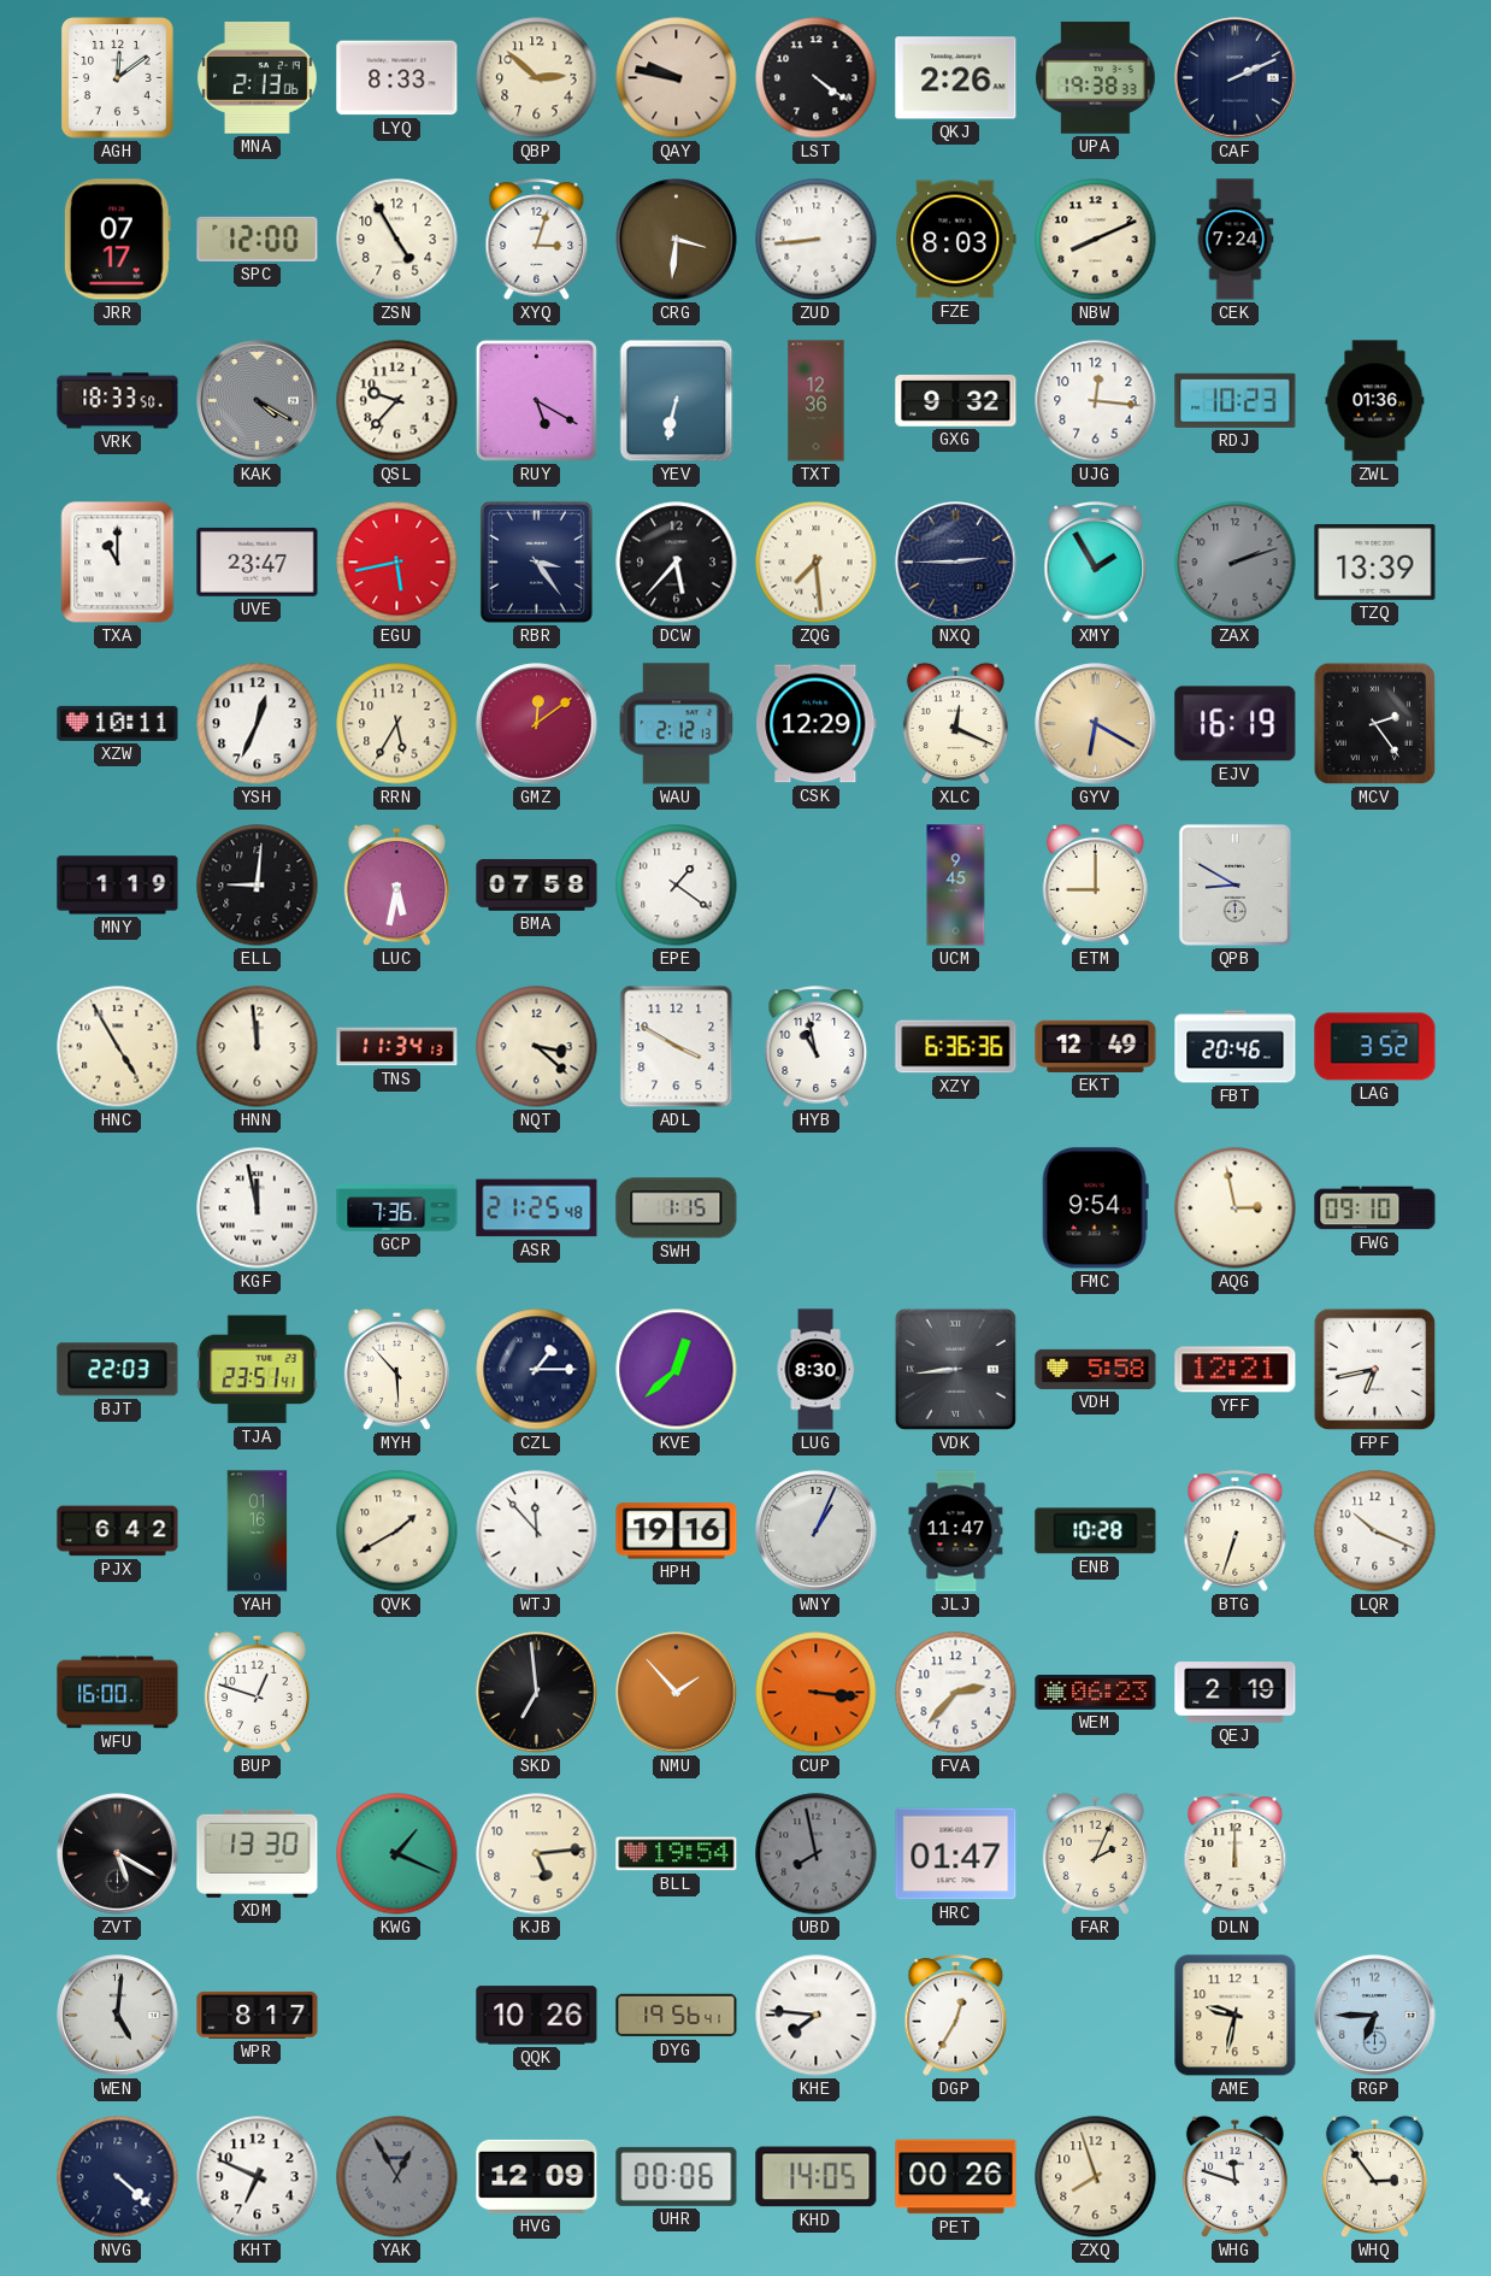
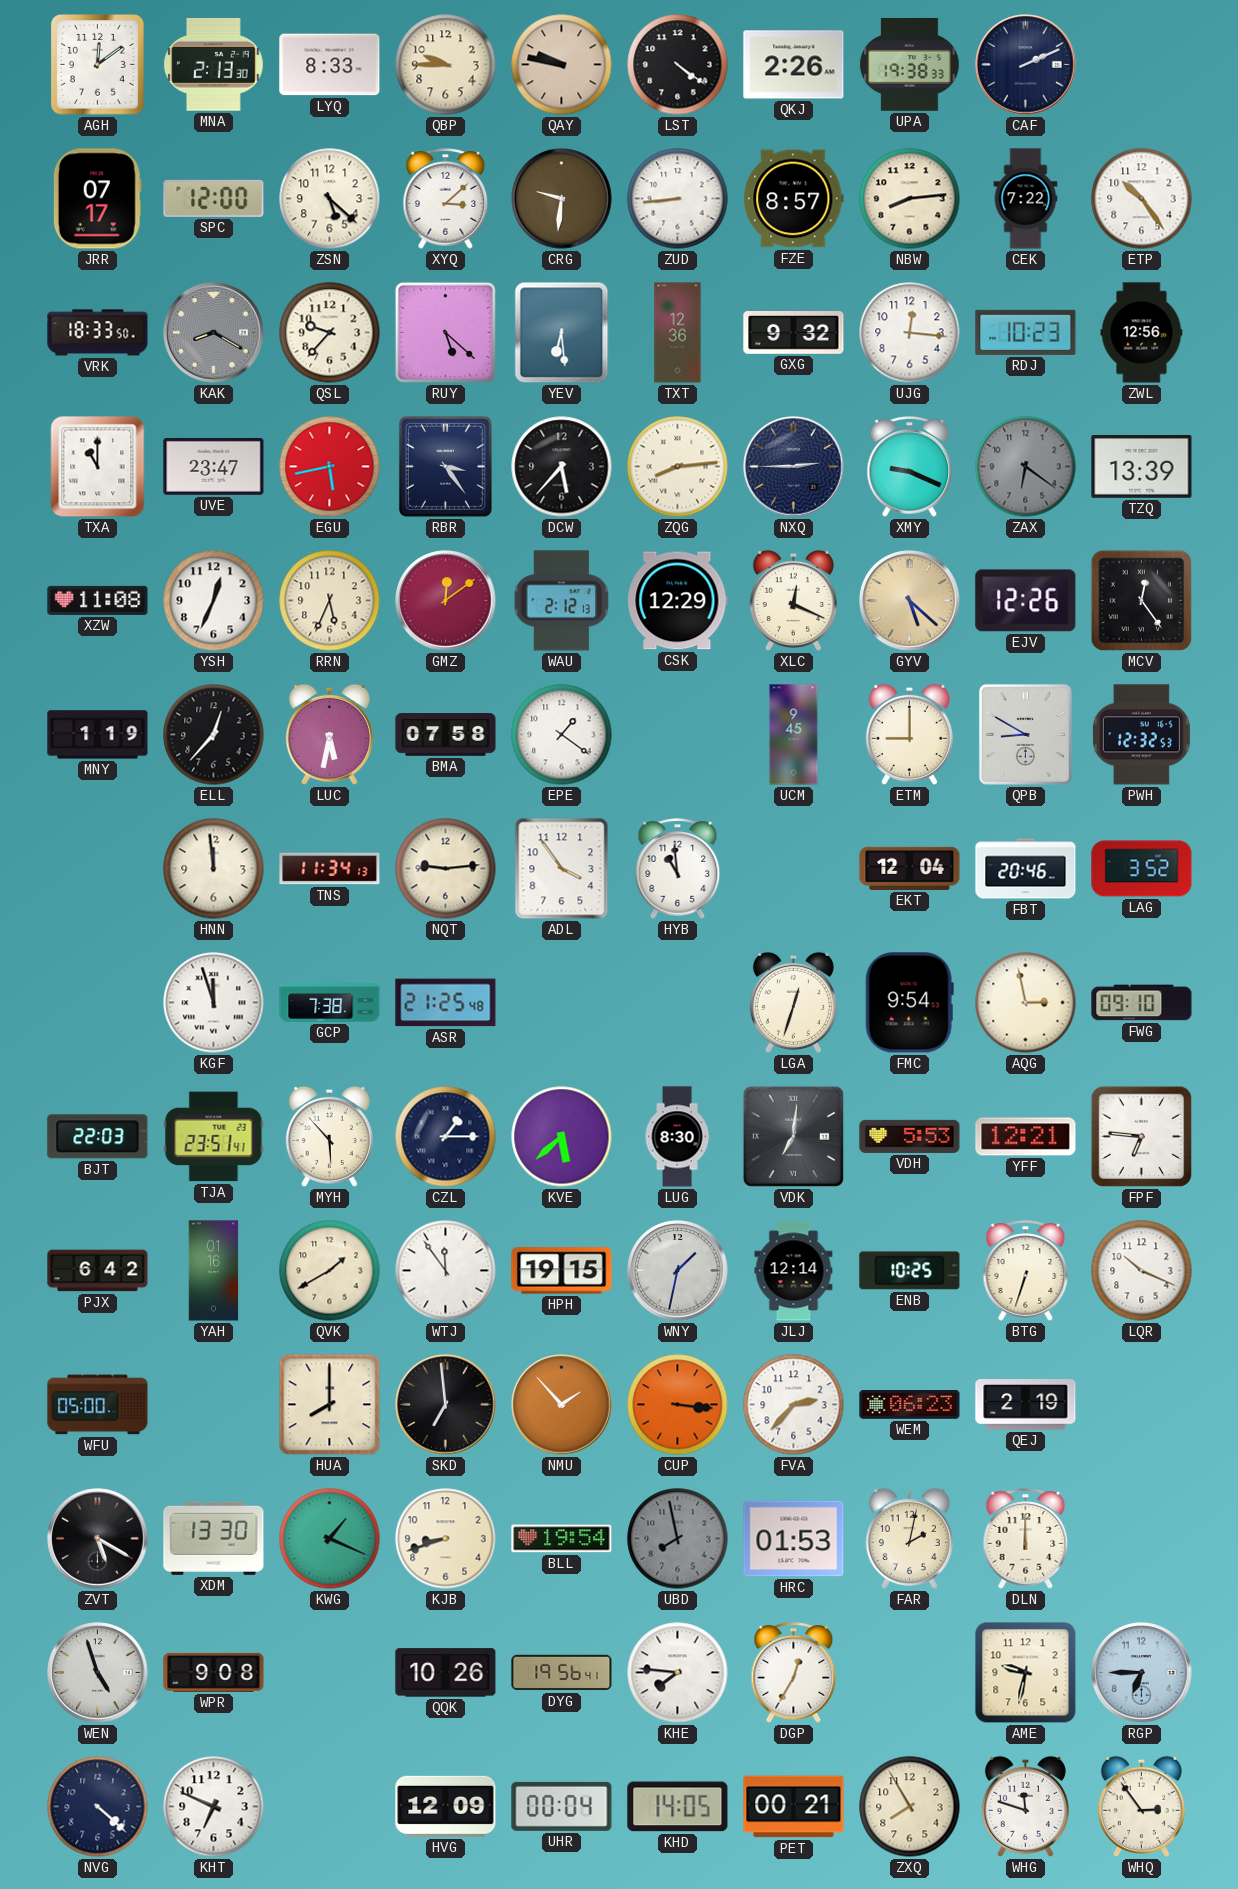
MNA: 2:13:06 -> 2:13:30 (213, 64)
QBP: 2:52 -> 9:45 (446, 65)
ZSN: 4:55 -> 5:22 (330, 199)
XYQ: 3:03 -> 3:08 (446, 199)
CRG: 3:31 -> 9:31 (562, 199)
FZE: 8:03 -> 8:57 (794, 199)
NBW: 8:11 -> 8:14 (910, 199)
CEK: 7:24 -> 7:22 (1026, 199)
ETP: none -> 10:24 (1142, 199)
KAK: 4:20 -> 8:20 (214, 333)
RUY: 5:20 -> 5:22 (445, 332)
YEV: 6:32 -> 6:29 (562, 333)
ZWL: 01:36 -> 12:56 (1142, 333)
ZQG: 7:29 -> 8:14 (678, 467)
XMY: 1:55 -> 9:19 (910, 467)
ZAX: 2:12 -> 6:21 (1026, 467)
XZW: 10:11 -> 11:08 (98, 600)
RRN: 5:35 -> 5:34 (330, 601)
GYV: 6:20 -> 5:22 (910, 601)
EJV: 16:19 -> 12:26 (1026, 601)
MCV: 2:24 -> 12:24 (1142, 601)
ELL: 9:01 -> 12:37 (214, 735)
PWH: none -> 12:32 (1141, 735)
HNC: 4:55 -> none (118, 1047)
NQT: 3:22 -> 9:14 (446, 869)
ADL: 3:50 -> 3:54 (562, 869)
HYB: 10:58 -> 10:59 (678, 869)
XZY: 6:36 -> none (956, 1047)
EKT: 12:49 -> 12:04 (910, 868)
KGF: 11:58 -> 11:57 (214, 1003)
GCP: 7:36 -> 7:38 (330, 1003)
SWH: 1:15 -> none (677, 1208)
LGA: none -> 12:33 (793, 1002)
KVE: 12:38 -> 5:38 (562, 1137)
VDK: 8:44 -> 7:01 (793, 1136)
VDH: 5:58 -> 5:53 (910, 1136)
FPF: 6:43 -> 6:46 (1142, 1137)
WTJ: 11:53 -> 11:54 (446, 1271)
HPH: 19:16 -> 19:15 (562, 1271)
WNY: 1:04 -> 1:32 (678, 1271)
JLJ: 11:47 -> 12:14 (794, 1271)
ENB: 10:28 -> 10:25 (910, 1271)
WFU: 16:00 -> 05:00 (98, 1405)
BUP: 12:48 -> none (257, 1692)
HUA: none -> 8:00 (330, 1405)
KJB: 5:14 -> 8:42 (446, 1539)
HRC: 01:47 -> 01:53 (794, 1539)
FAR: 2:04 -> 2:02 (909, 1538)
WEN: 5:01 -> 4:57 (98, 1673)
WPR: 8:17 -> 9:08 (214, 1672)
YAK: 12:55 -> none (397, 2177)
UHR: 00:06 -> 00:04 (562, 1806)
PET: 00:26 -> 00:21 (794, 1807)
ZXQ: 7:57 -> 7:55 (910, 1807)
